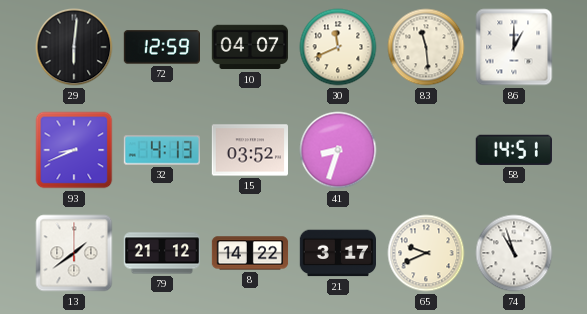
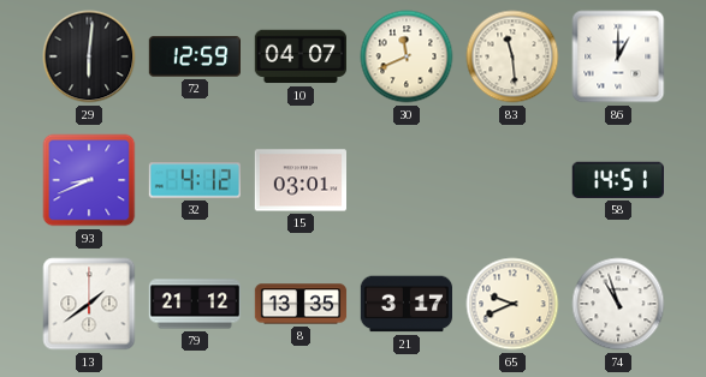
32: 4:13 -> 4:12 (194, 180)
15: 03:52 -> 03:01 (299, 180)
41: 8:33 -> none (338, 150)
8: 14:22 -> 13:35 (301, 304)
